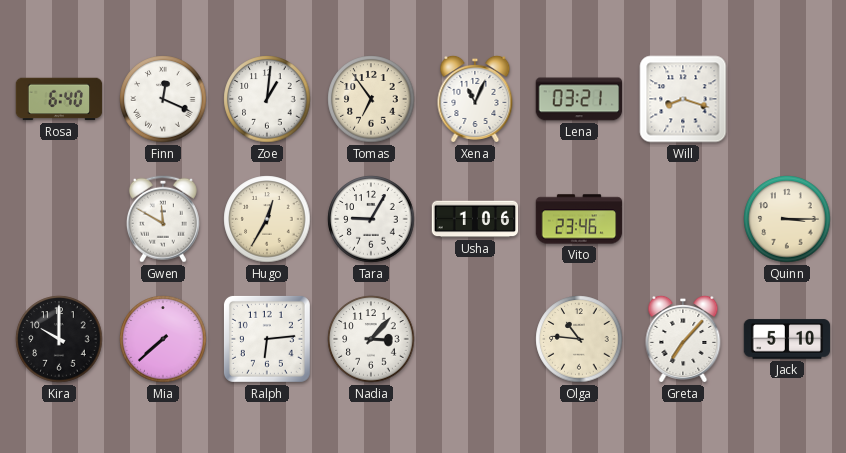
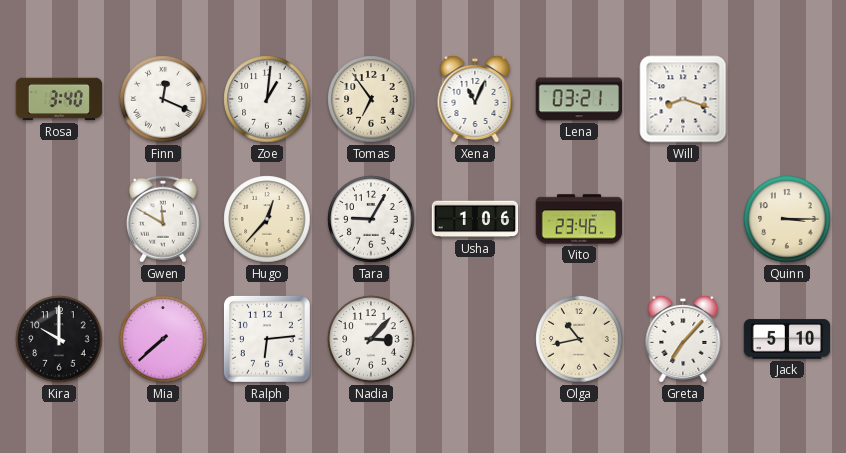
Rosa: 6:40 -> 3:40 (59, 99)
Hugo: 12:35 -> 12:37 (267, 219)
Olga: 10:46 -> 10:43 (579, 339)
